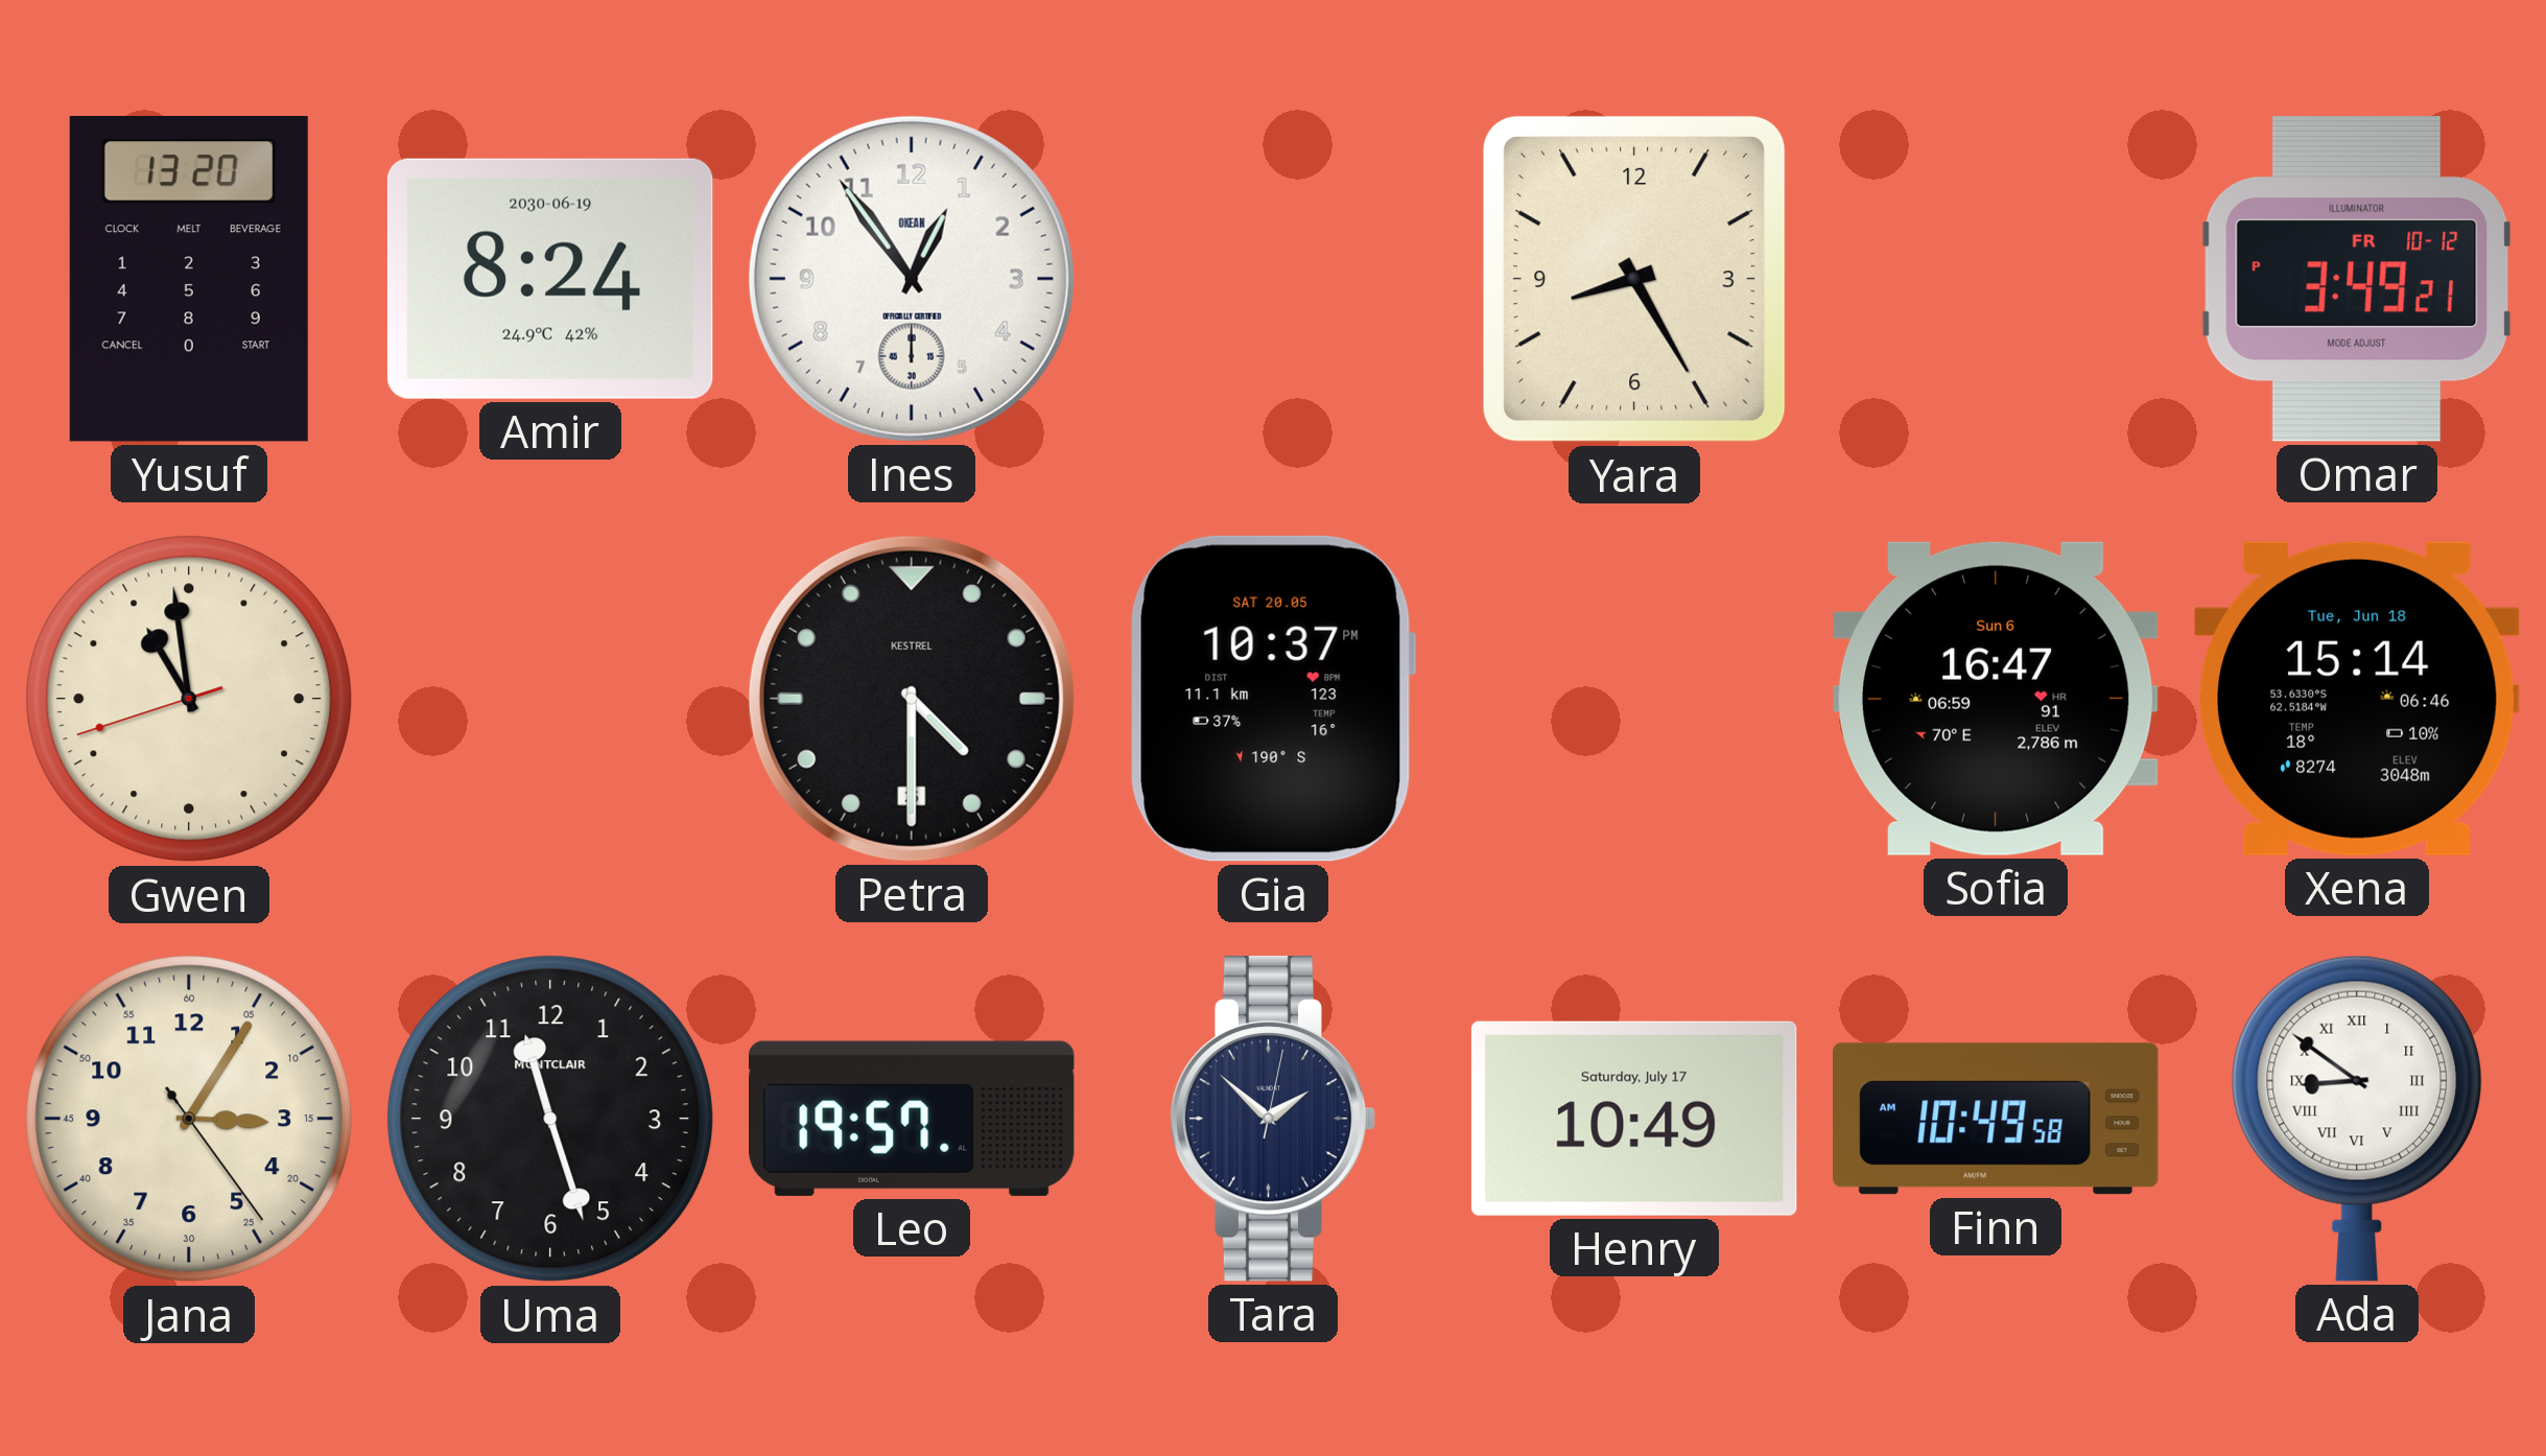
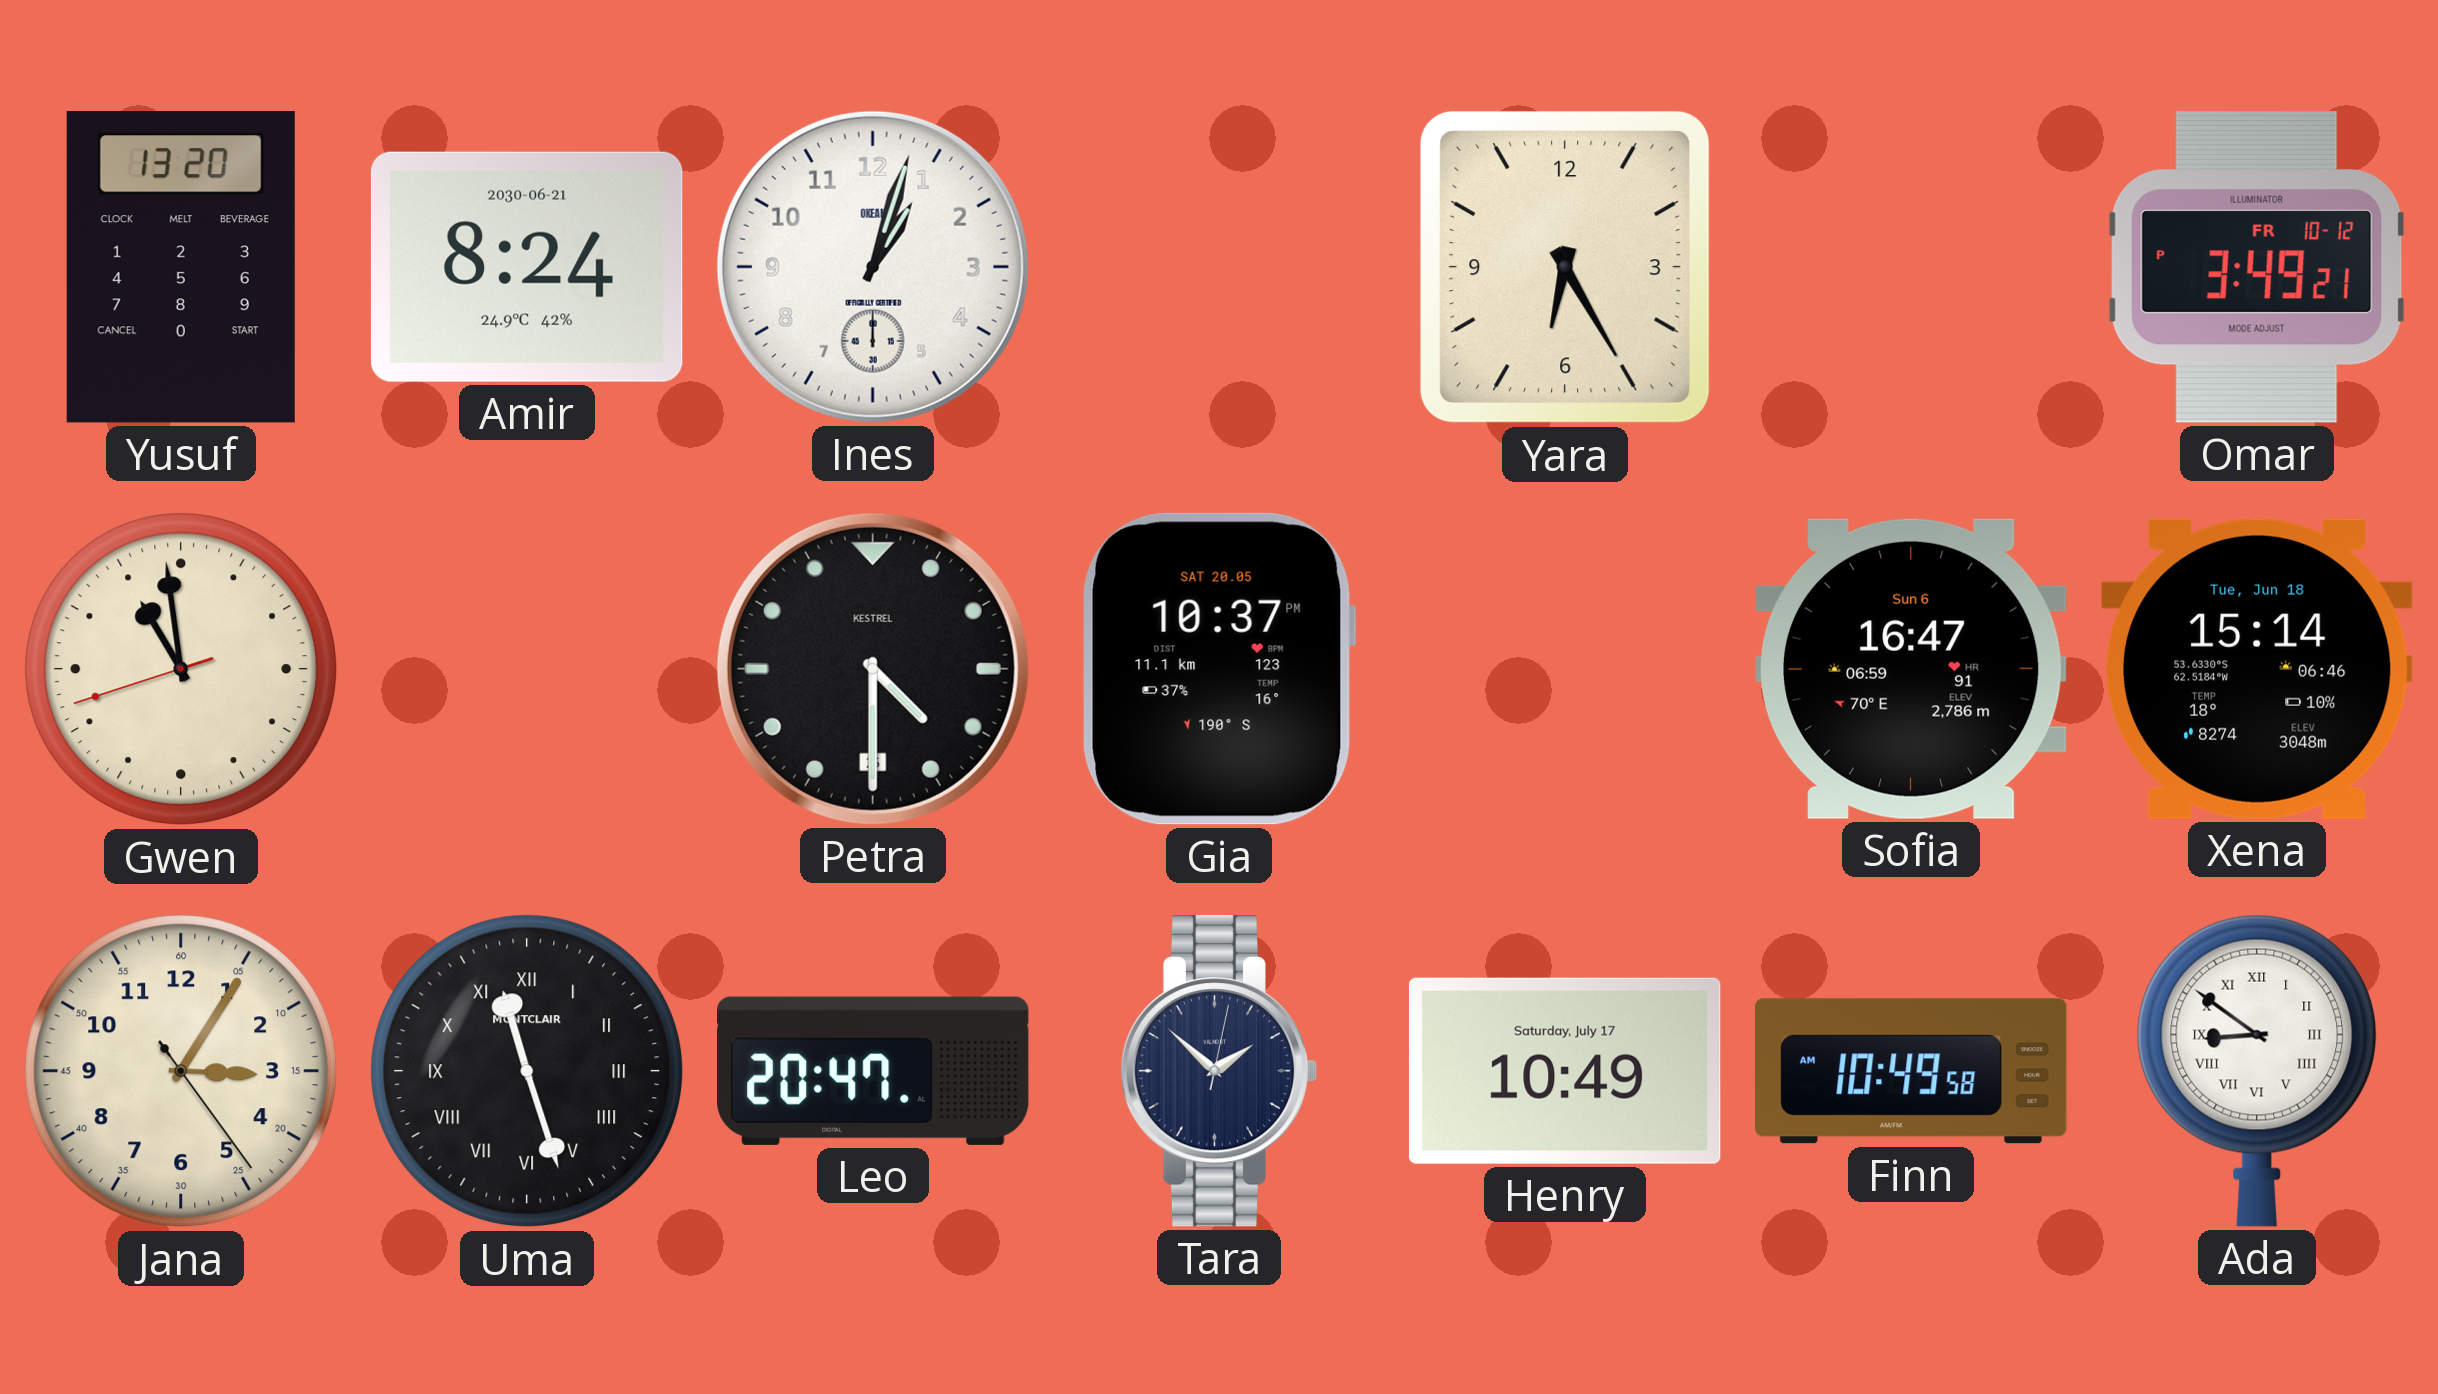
Amir date: 2030-06-19 -> 2030-06-21 (527, 267)
Ines: 12:54 -> 1:03 (873, 267)
Yara: 8:25 -> 6:25 (1565, 267)
Uma numerals: Arabic -> Roman (527, 1071)
Leo: 19:57 -> 20:47 (874, 1071)
